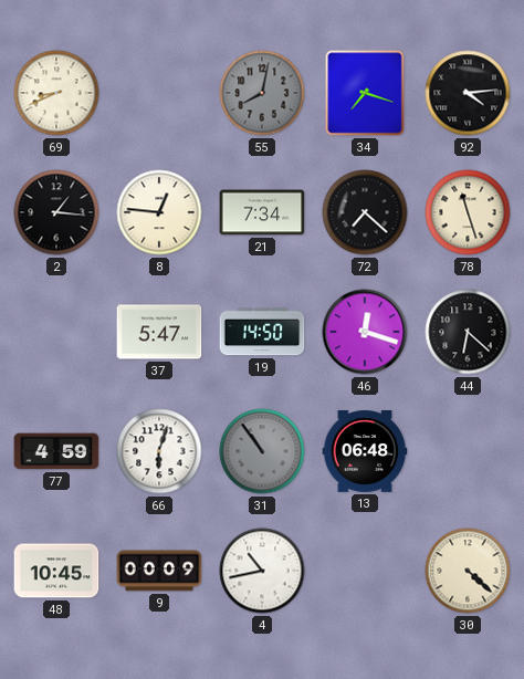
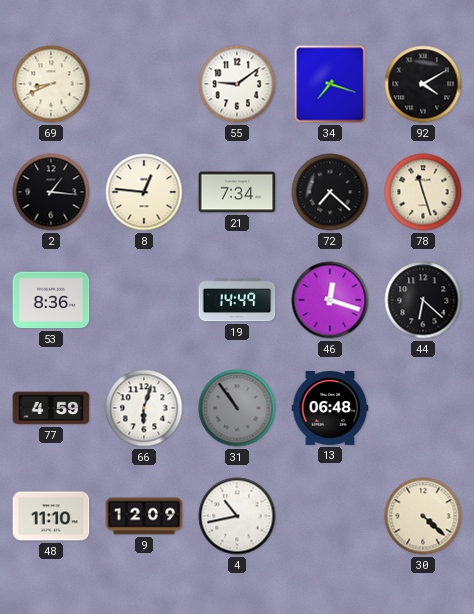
55: 8:02 -> 9:09 (237, 84)
55 dial: grey -> white (237, 84)
92: 4:14 -> 4:10 (423, 84)
53: none -> 8:36 (51, 300)
37: 5:47 -> none (159, 332)
19: 14:50 -> 14:49 (237, 300)
48: 10:45 -> 11:10 (51, 516)
9: 00:09 -> 12:09 (144, 516)
